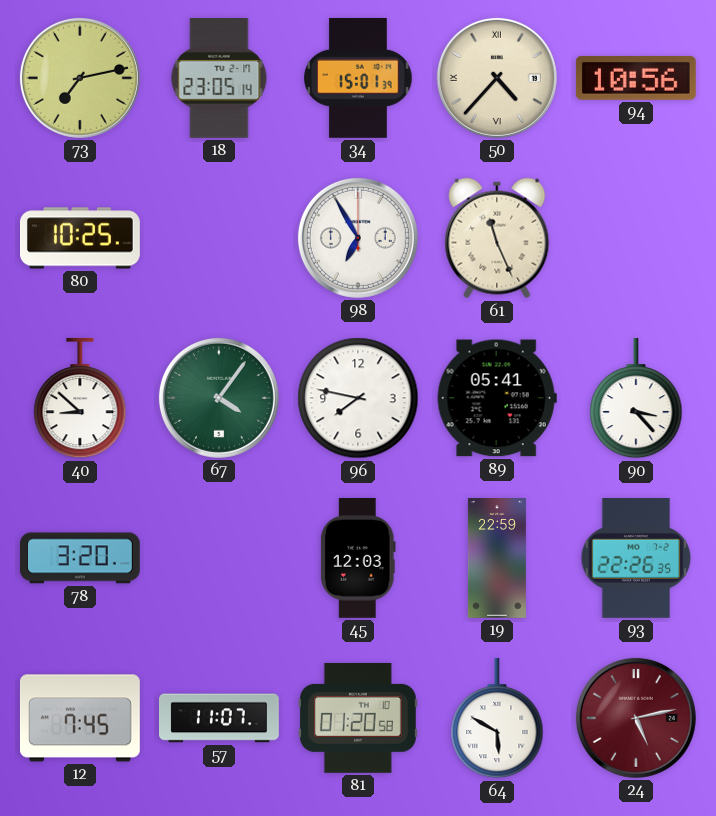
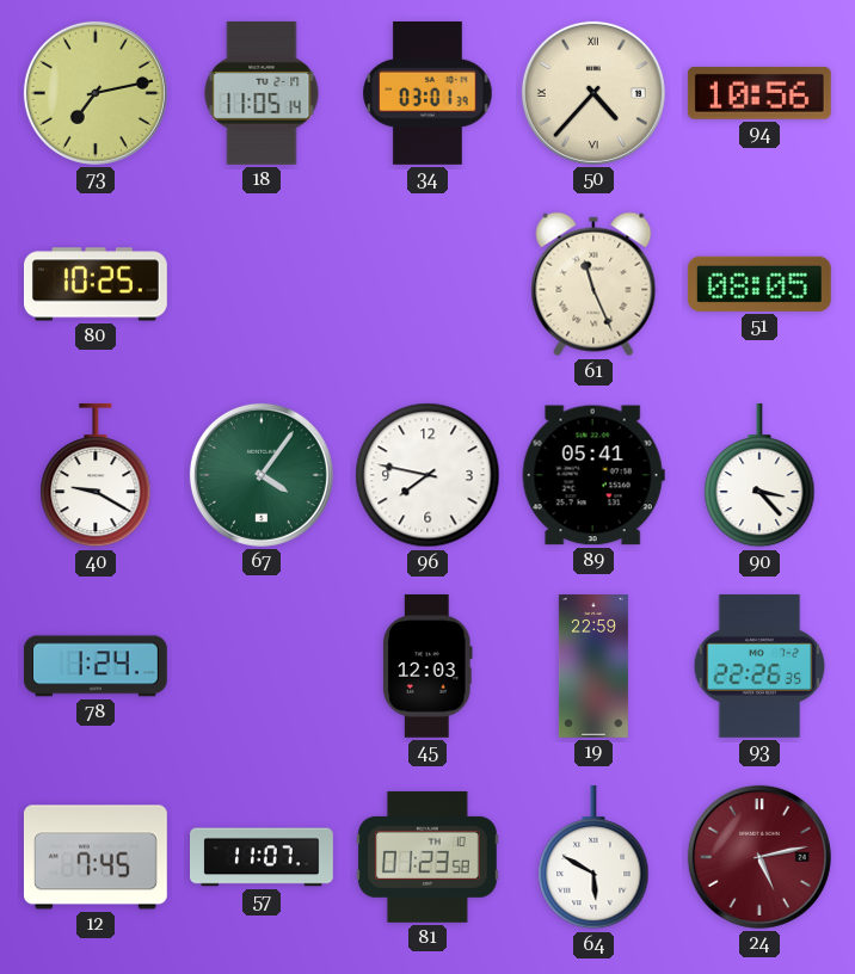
18: 23:05 -> 11:05 (262, 93)
34: 15:01 -> 03:01 (427, 93)
98: 6:55 -> none (358, 238)
51: none -> 08:05 (759, 284)
40: 8:52 -> 9:20 (96, 475)
78: 3:20 -> 1:24 (96, 666)
81: 01:20 -> 01:23 (427, 857)
